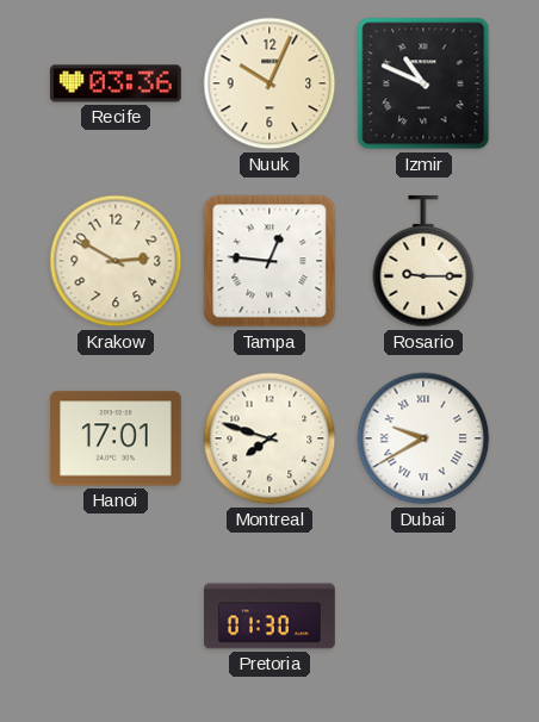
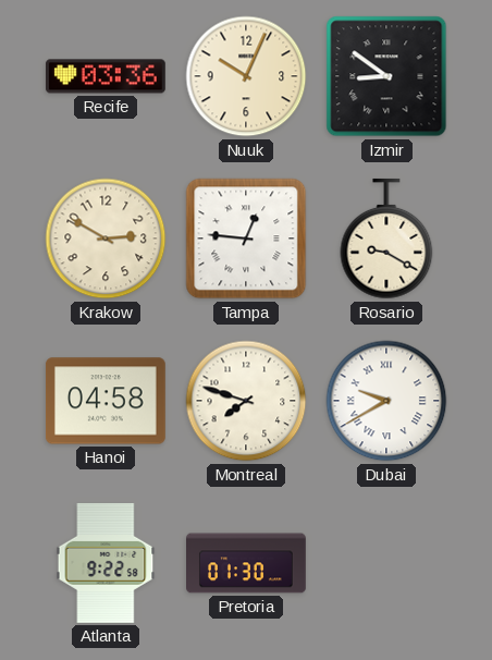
Izmir: 10:49 -> 8:51 (386, 76)
Rosario: 9:15 -> 9:20 (386, 239)
Hanoi: 17:01 -> 04:58 (106, 401)
Atlanta: none -> 9:22 (106, 563)
